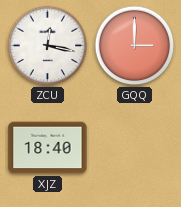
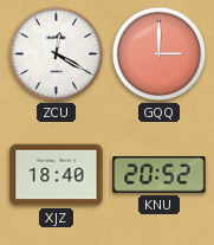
ZCU: 12:17 -> 12:20 (57, 54)
KNU: none -> 20:52 (160, 175)
